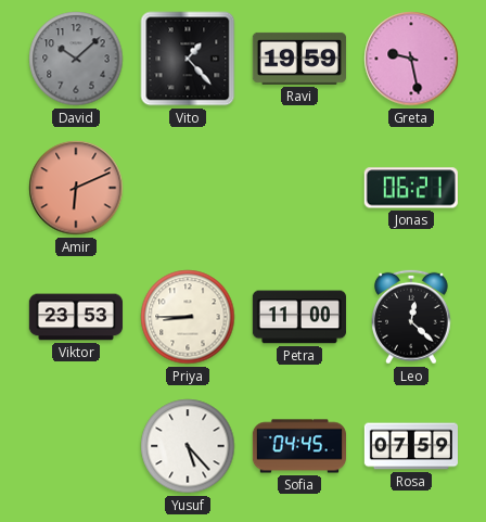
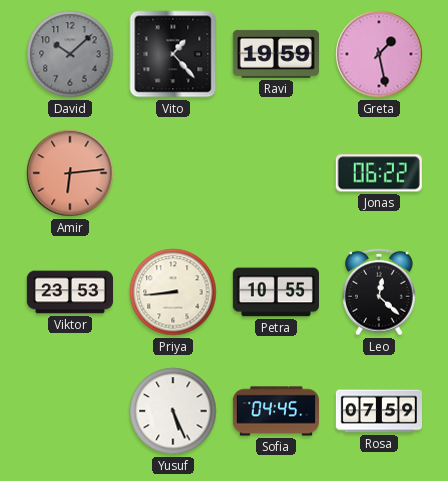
Greta: 9:28 -> 1:28 (379, 54)
Amir: 6:11 -> 6:14 (70, 173)
Jonas: 06:21 -> 06:22 (379, 173)
Priya: 8:45 -> 8:44 (173, 292)
Petra: 11:00 -> 10:55 (276, 292)
Yusuf: 5:23 -> 5:26 (173, 411)
